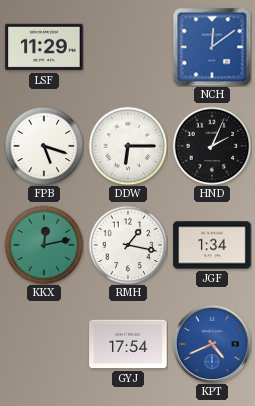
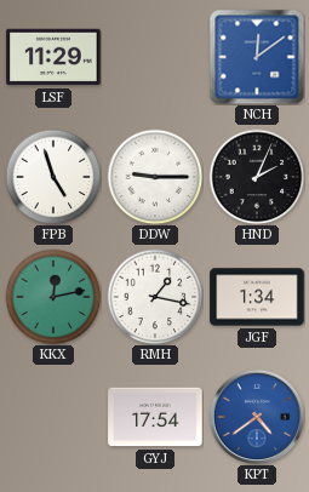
FPB: 5:18 -> 4:57 (53, 177)
DDW: 6:15 -> 9:15 (155, 177)
KPT: 4:41 -> 4:39 (257, 417)
